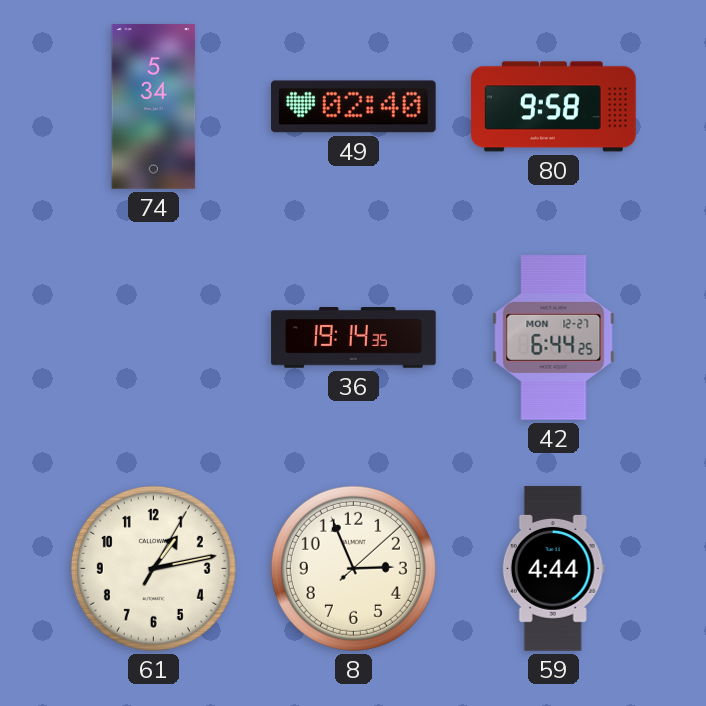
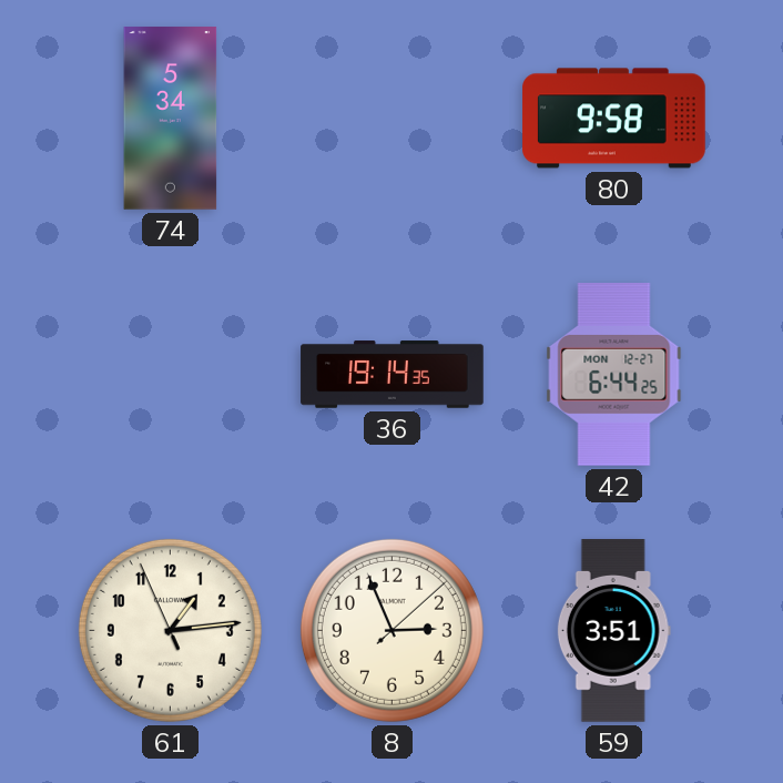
49: 02:40 -> none (354, 107)
61: 1:13:05 -> 1:13:56 (170, 630)
59: 4:44 -> 3:51 (613, 631)
